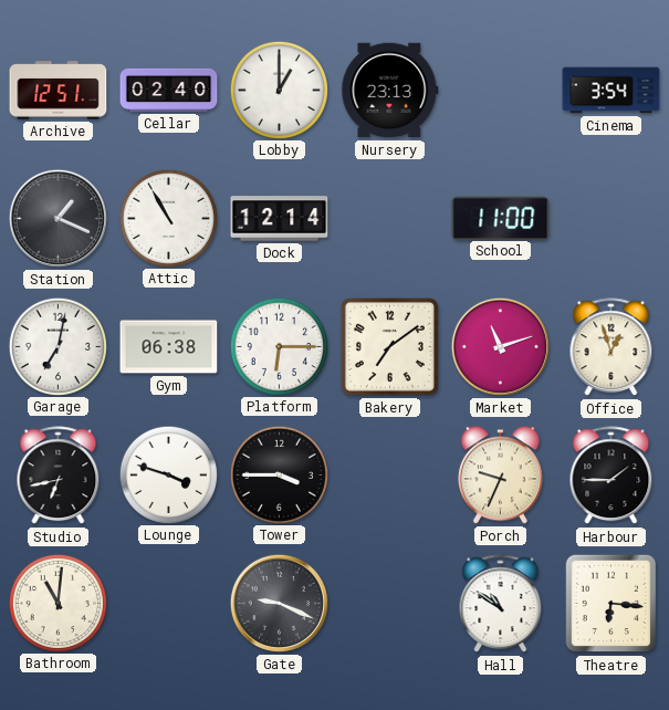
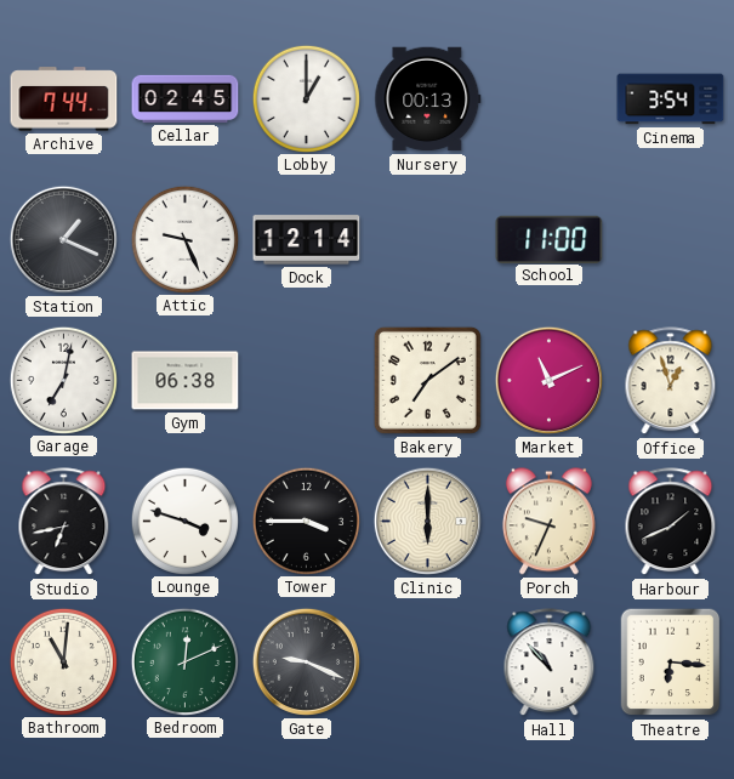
Archive: 12:51 -> 7:44 (64, 99)
Cellar: 02:40 -> 02:45 (186, 98)
Nursery: 23:13 -> 00:13 (428, 99)
Attic: 10:55 -> 9:26 (184, 239)
Platform: 6:15 -> none (279, 346)
Market: 11:12 -> 11:11 (548, 380)
Clinic: none -> 6:00 (427, 521)
Harbour: 1:45 -> 1:41 (671, 522)
Bedroom: none -> 12:11 (184, 661)
Hall: 10:51 -> 10:53 (550, 663)
